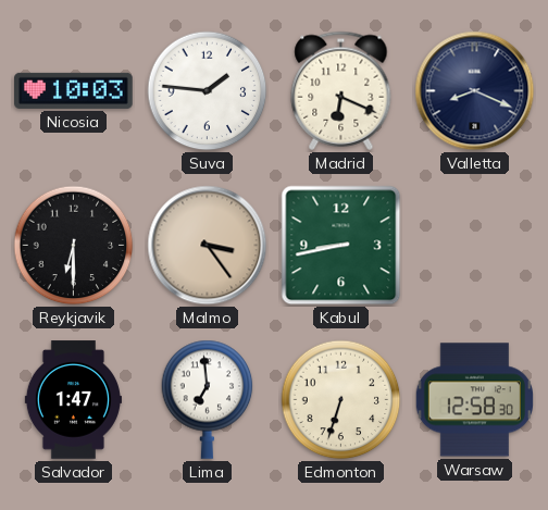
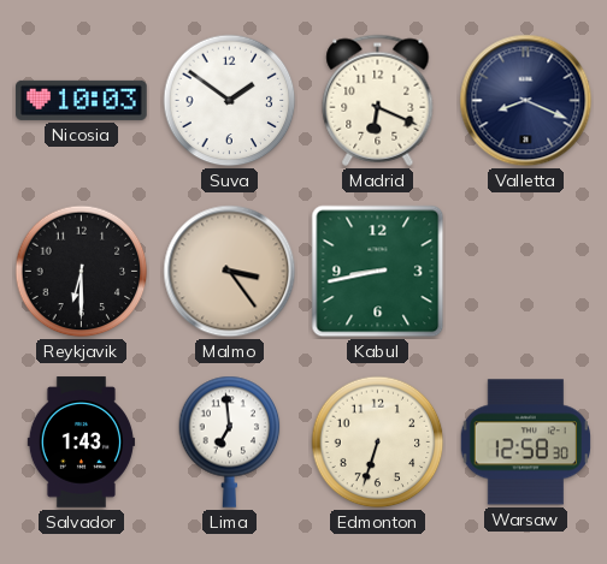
Suva: 1:46 -> 1:51 (230, 101)
Salvador: 1:47 -> 1:43 (81, 443)
